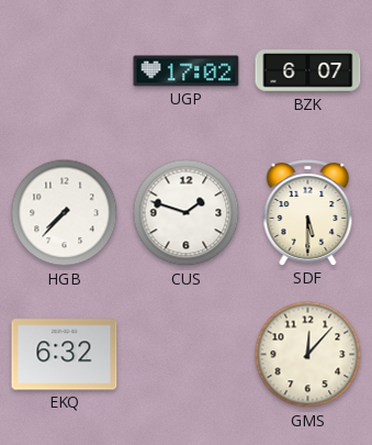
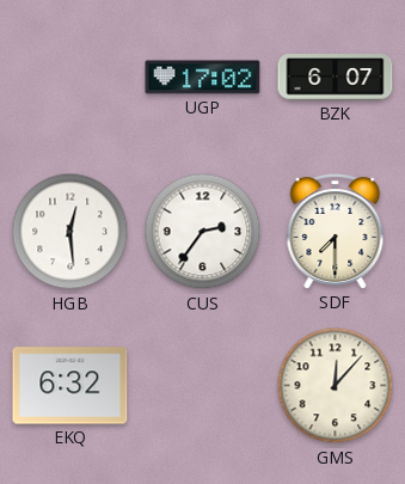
HGB: 7:37 -> 12:29 (70, 232)
CUS: 1:48 -> 2:36 (203, 232)
SDF: 5:30 -> 7:30 (336, 232)
